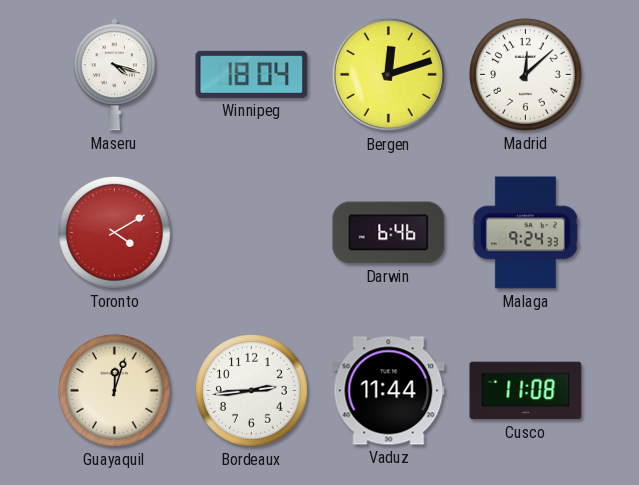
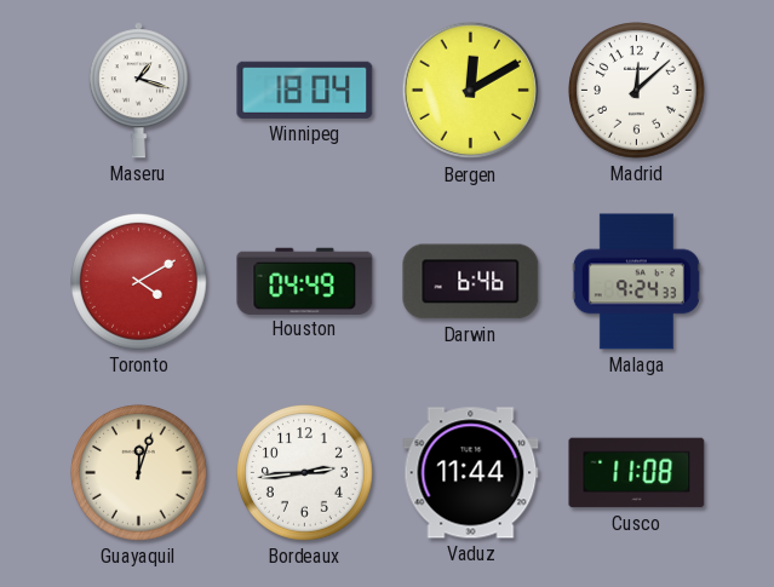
Maseru: 4:18 -> 1:18 (138, 91)
Bergen: 12:12 -> 12:10 (471, 91)
Houston: none -> 04:49 (305, 281)
